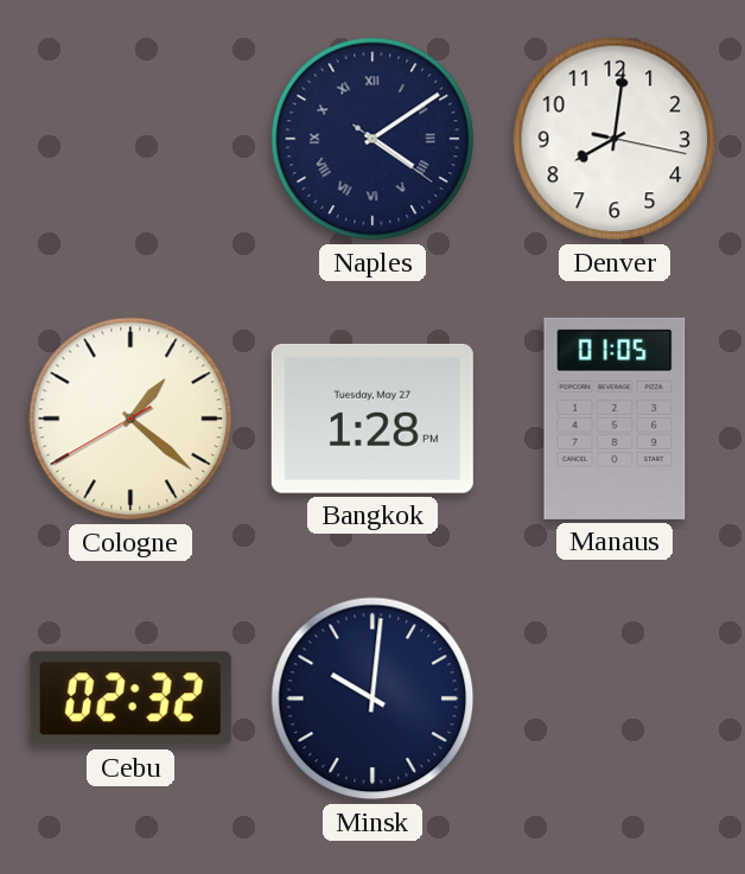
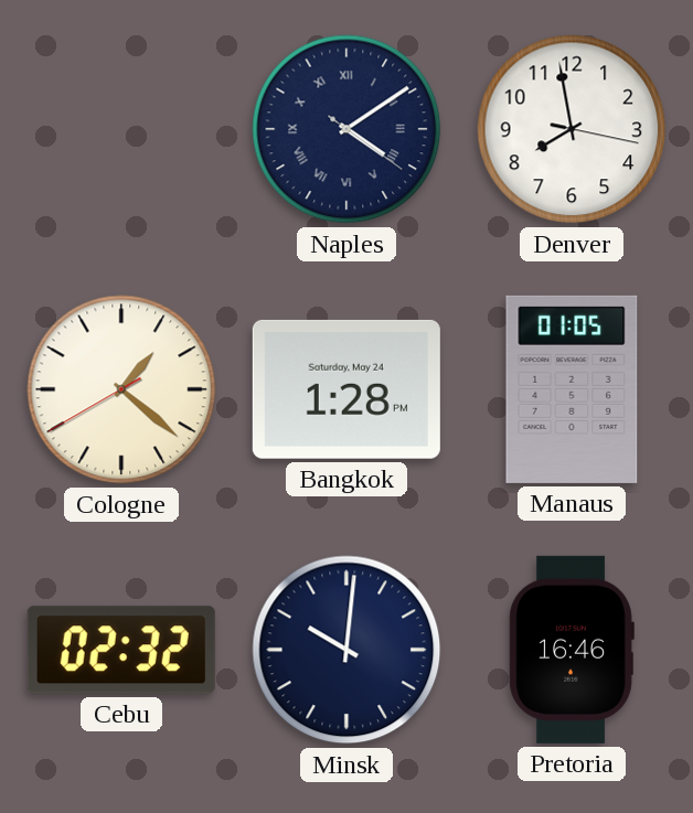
Denver: 8:01 -> 7:58 (572, 129)
Bangkok date: Tuesday, May 27 -> Saturday, May 24 (346, 389)
Pretoria: none -> 16:46 (572, 650)
